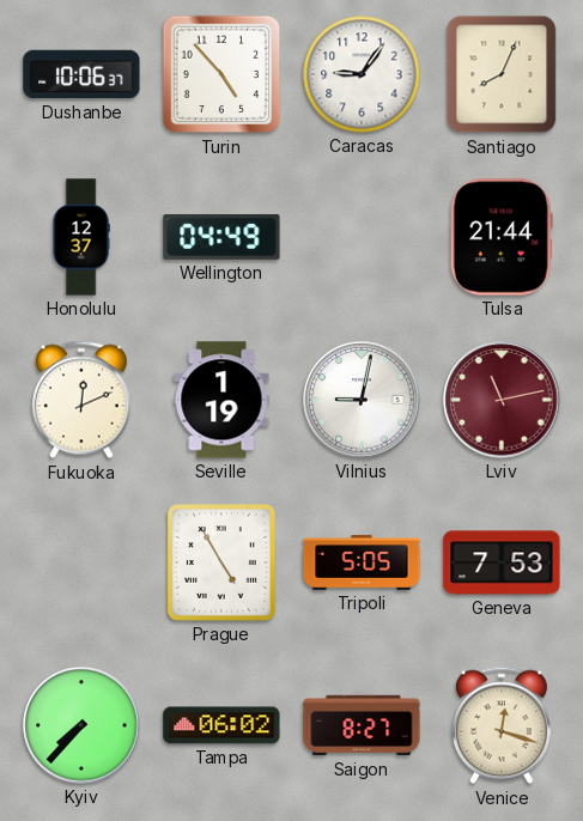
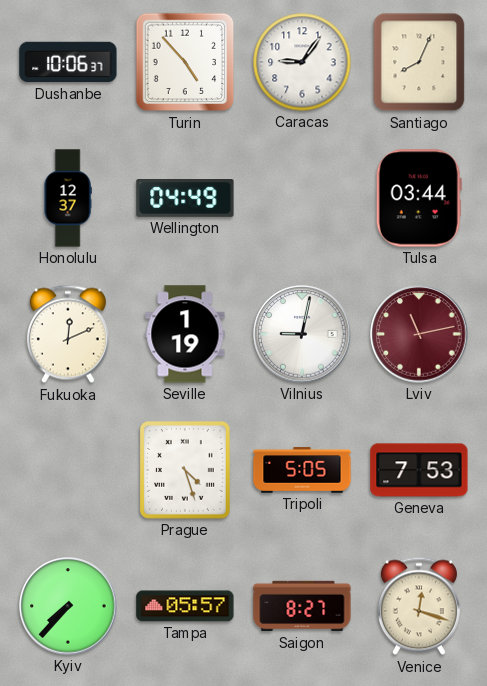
Tulsa: 21:44 -> 03:44 (419, 198)
Prague: 4:55 -> 4:27 (185, 470)
Tampa: 06:02 -> 05:57 (185, 606)
